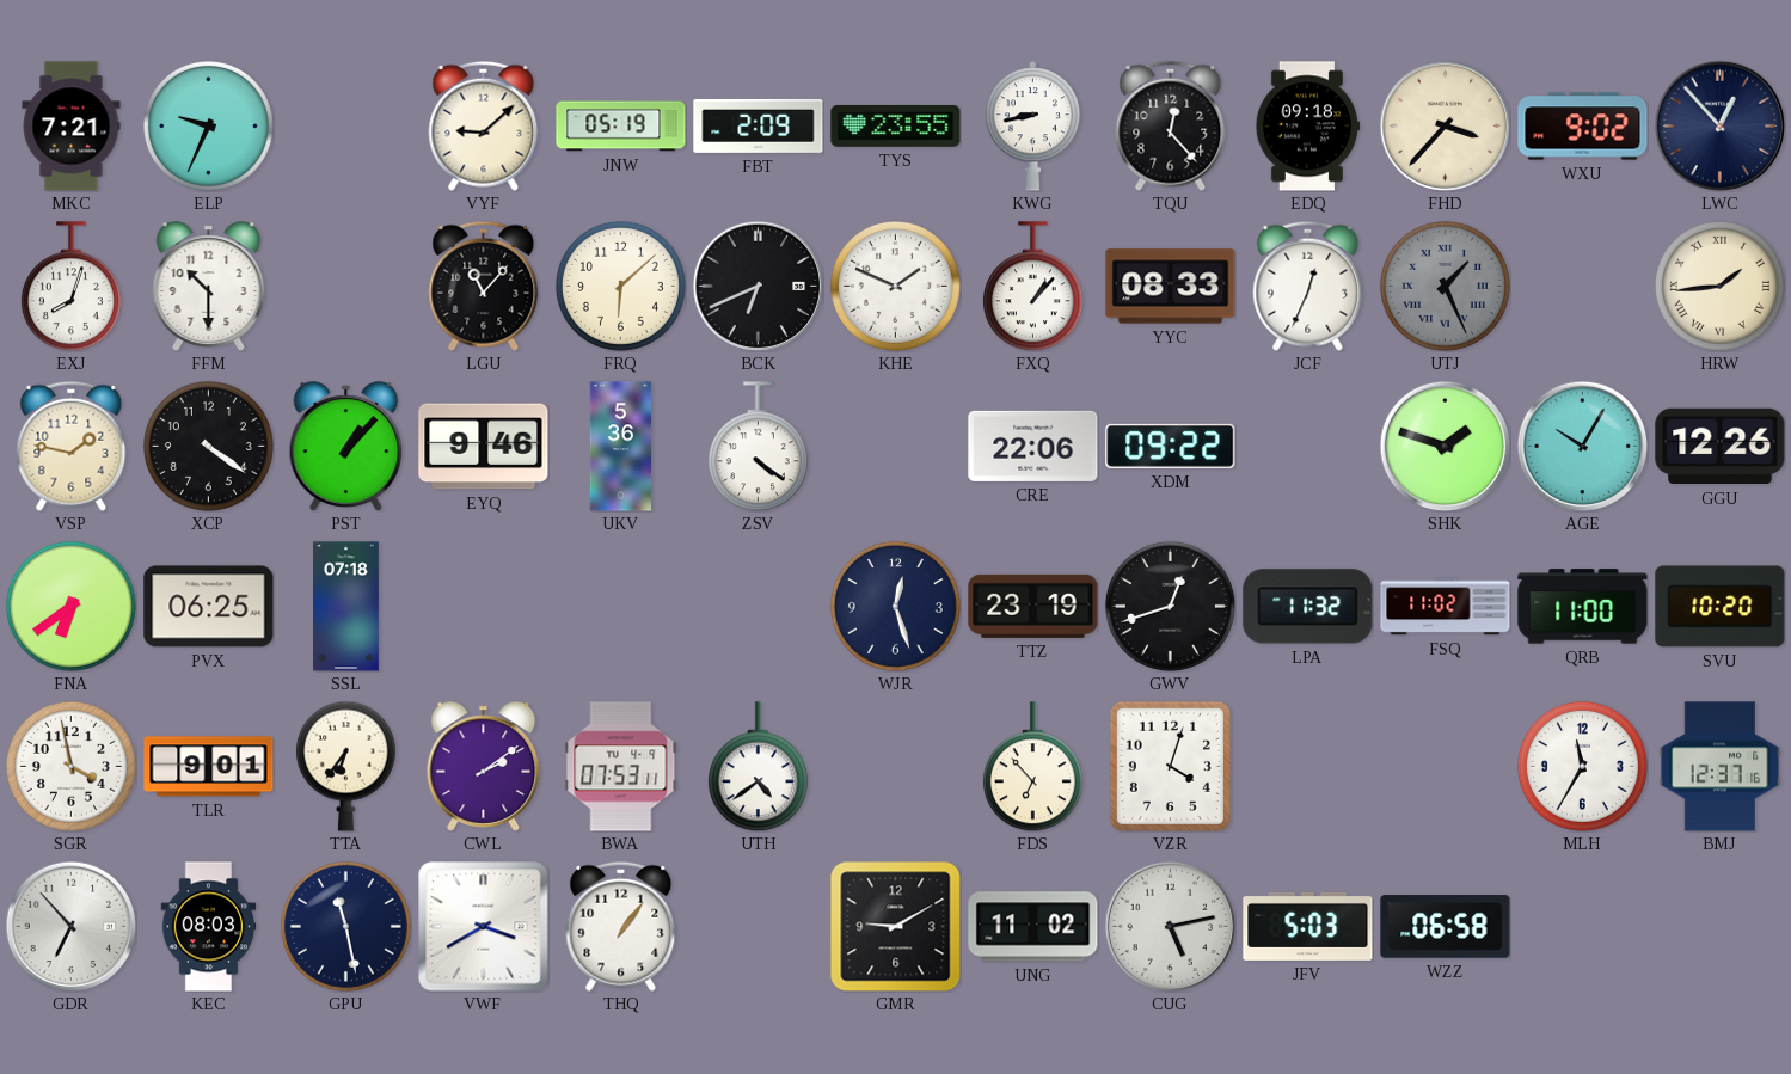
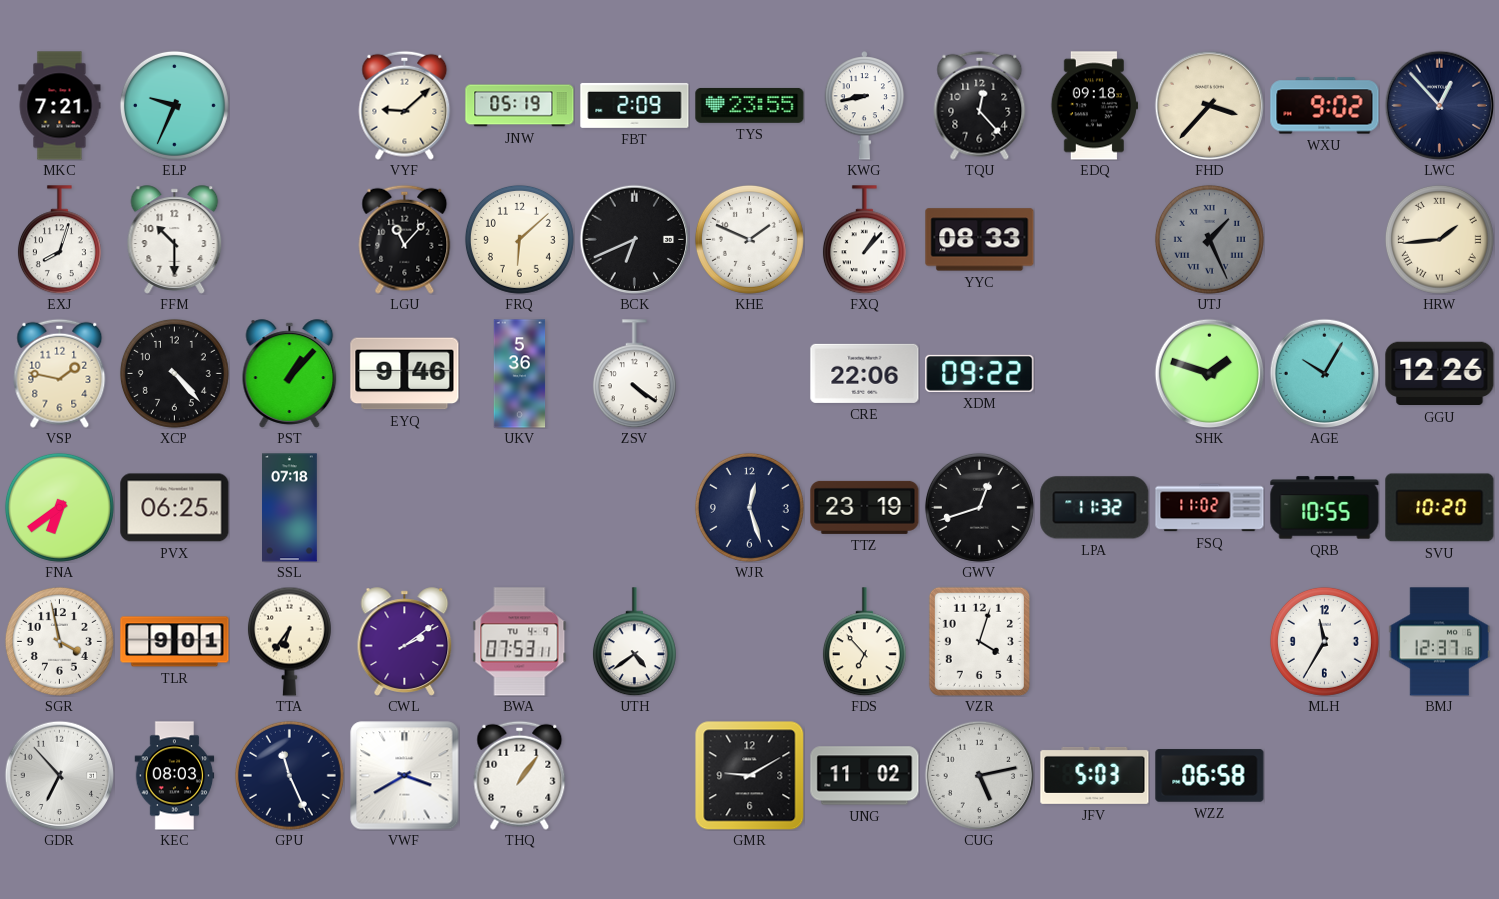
JCF: 12:34 -> none (1308, 286)
XCP: 4:21 -> 4:23 (174, 373)
QRB: 11:00 -> 10:55 (1325, 508)
GPU: 11:28 -> 11:26 (289, 775)
